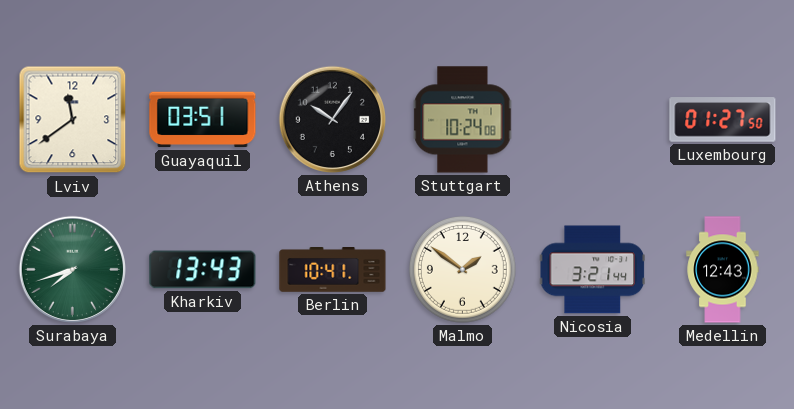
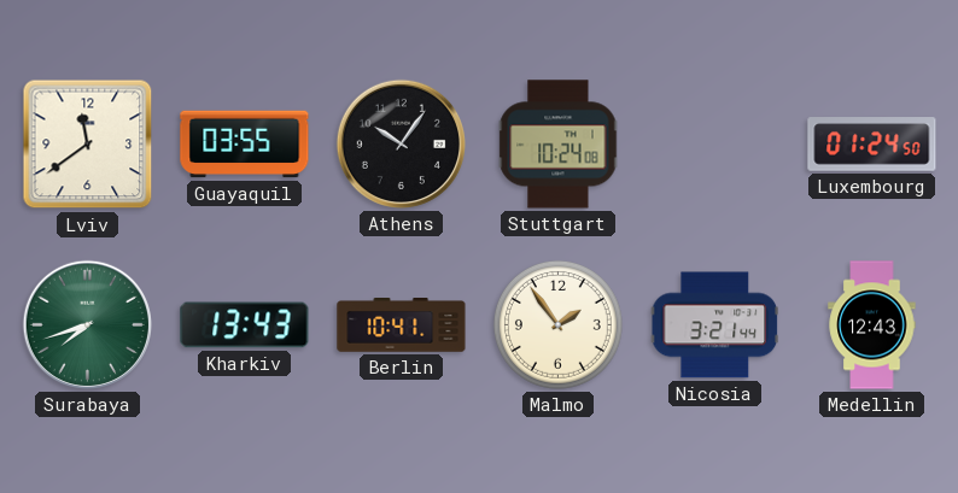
Guayaquil: 03:51 -> 03:55 (245, 145)
Luxembourg: 01:27 -> 01:24 (872, 145)
Malmo: 1:51 -> 1:54 (557, 324)
